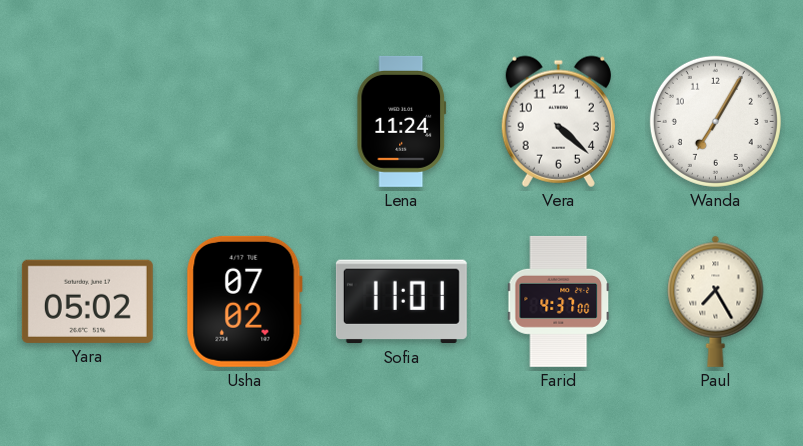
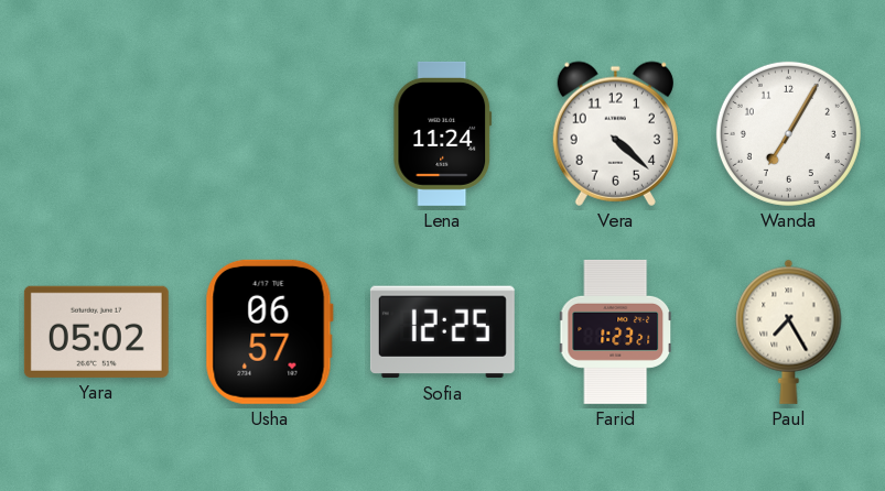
Usha: 07:02 -> 06:57 (269, 331)
Sofia: 11:01 -> 12:25 (442, 332)
Farid: 4:37 -> 1:23 (616, 331)
